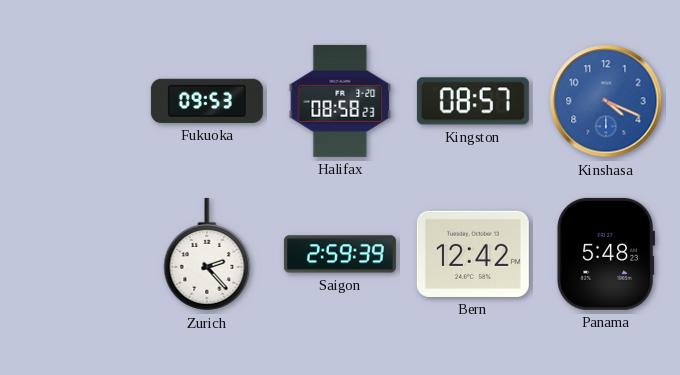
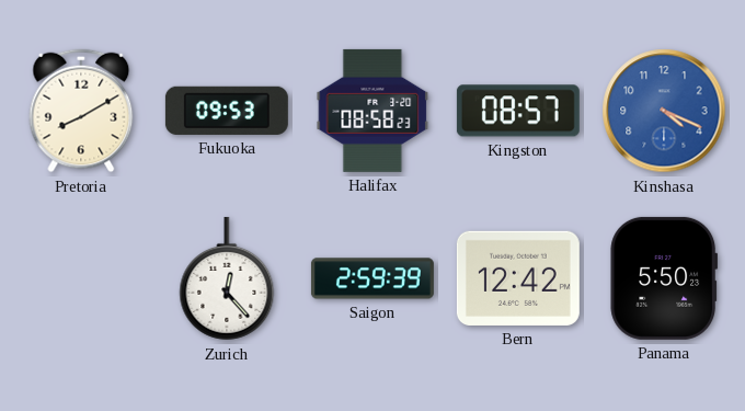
Pretoria: none -> 8:10 (81, 111)
Zurich: 2:23 -> 12:23 (227, 278)
Panama: 5:48 -> 5:50 (664, 278)
